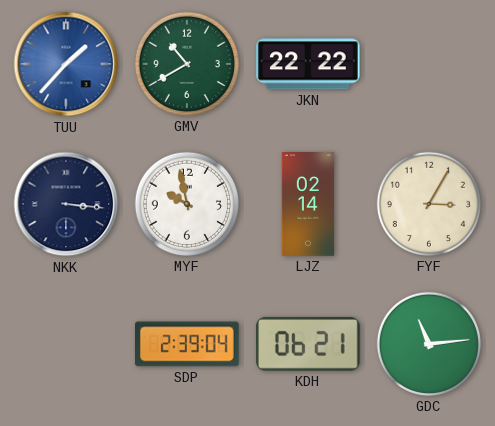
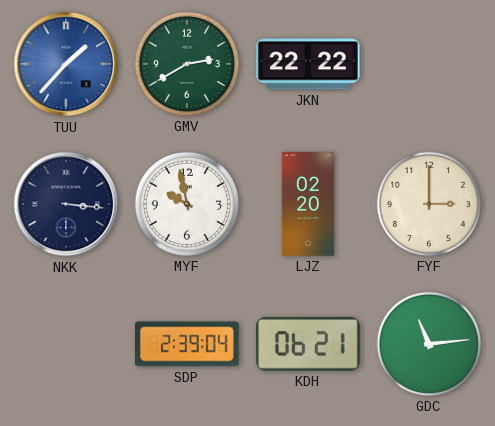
GMV: 10:40 -> 2:40 (187, 64)
LJZ: 02:14 -> 02:20 (308, 204)
FYF: 3:05 -> 3:00 (429, 204)
